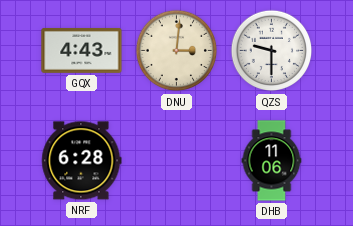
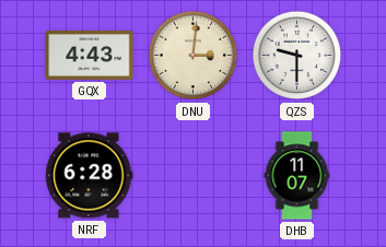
DHB: 11:06 -> 11:07 (297, 176)
